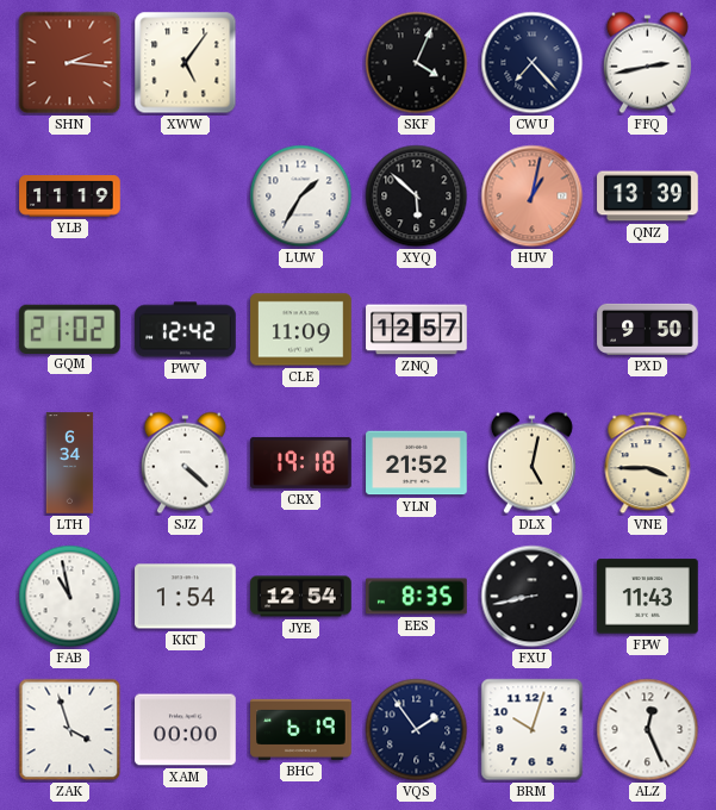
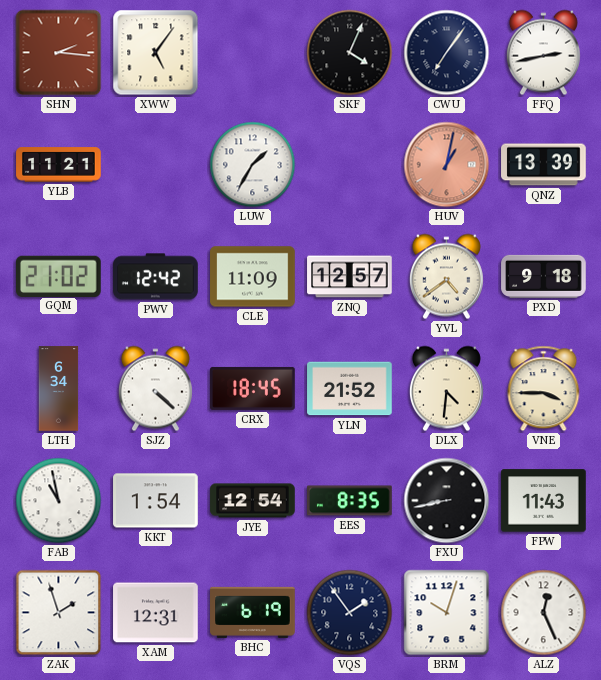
CWU: 7:23 -> 7:06 (447, 53)
YLB: 11:19 -> 11:21 (59, 165)
XYQ: 5:52 -> none (417, 197)
YVL: none -> 4:39 (446, 277)
PXD: 9:50 -> 9:18 (544, 276)
CRX: 19:18 -> 18:45 (253, 388)
DLX: 5:02 -> 4:31 (446, 389)
ZAK: 3:57 -> 1:57 (59, 613)
XAM: 00:00 -> 12:31 (156, 613)
